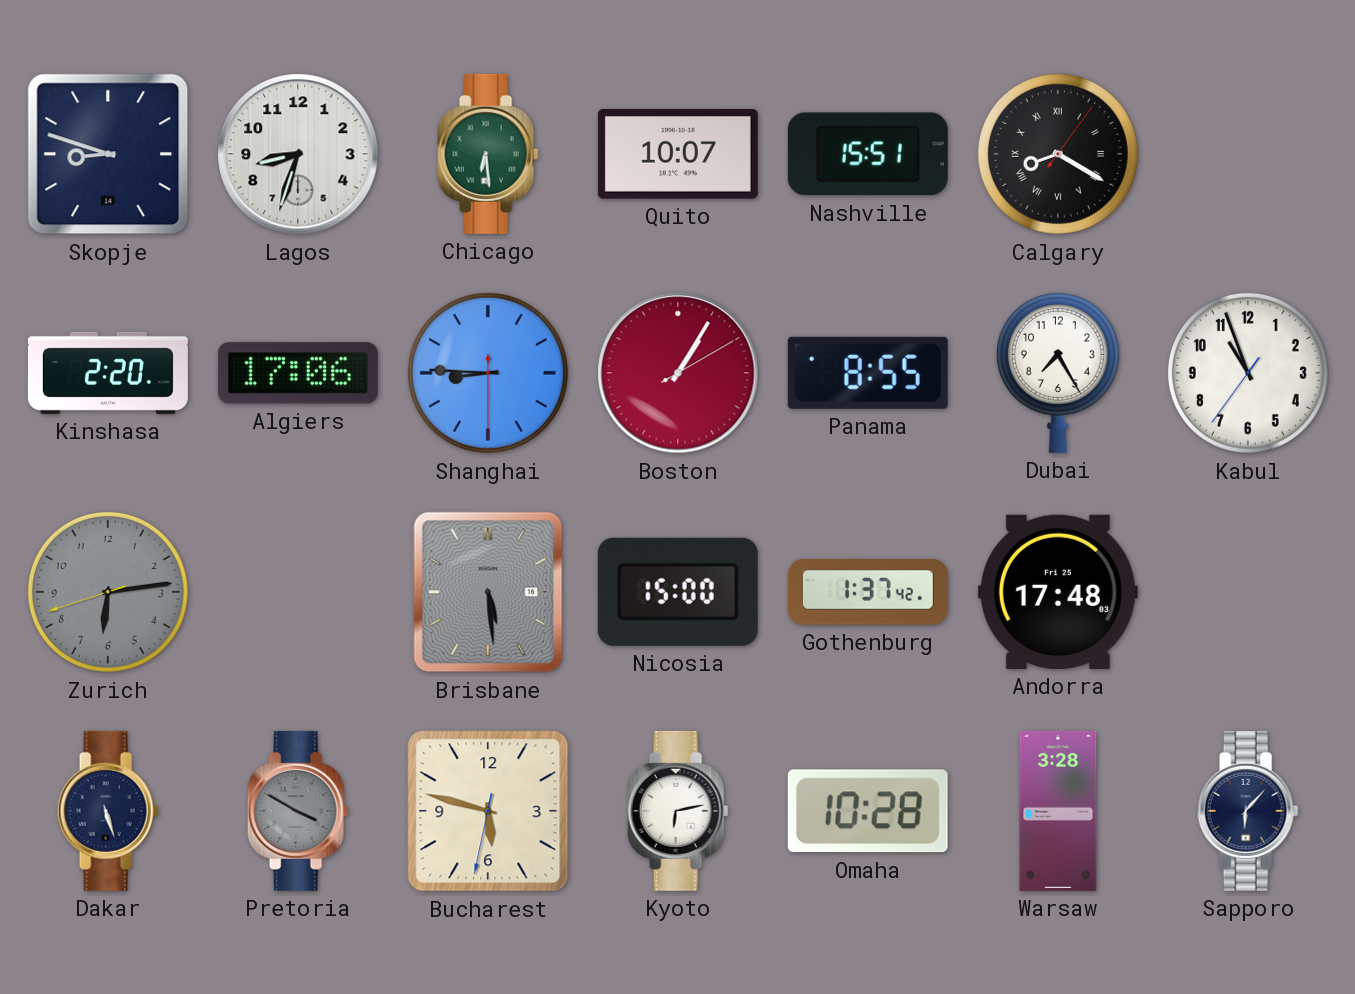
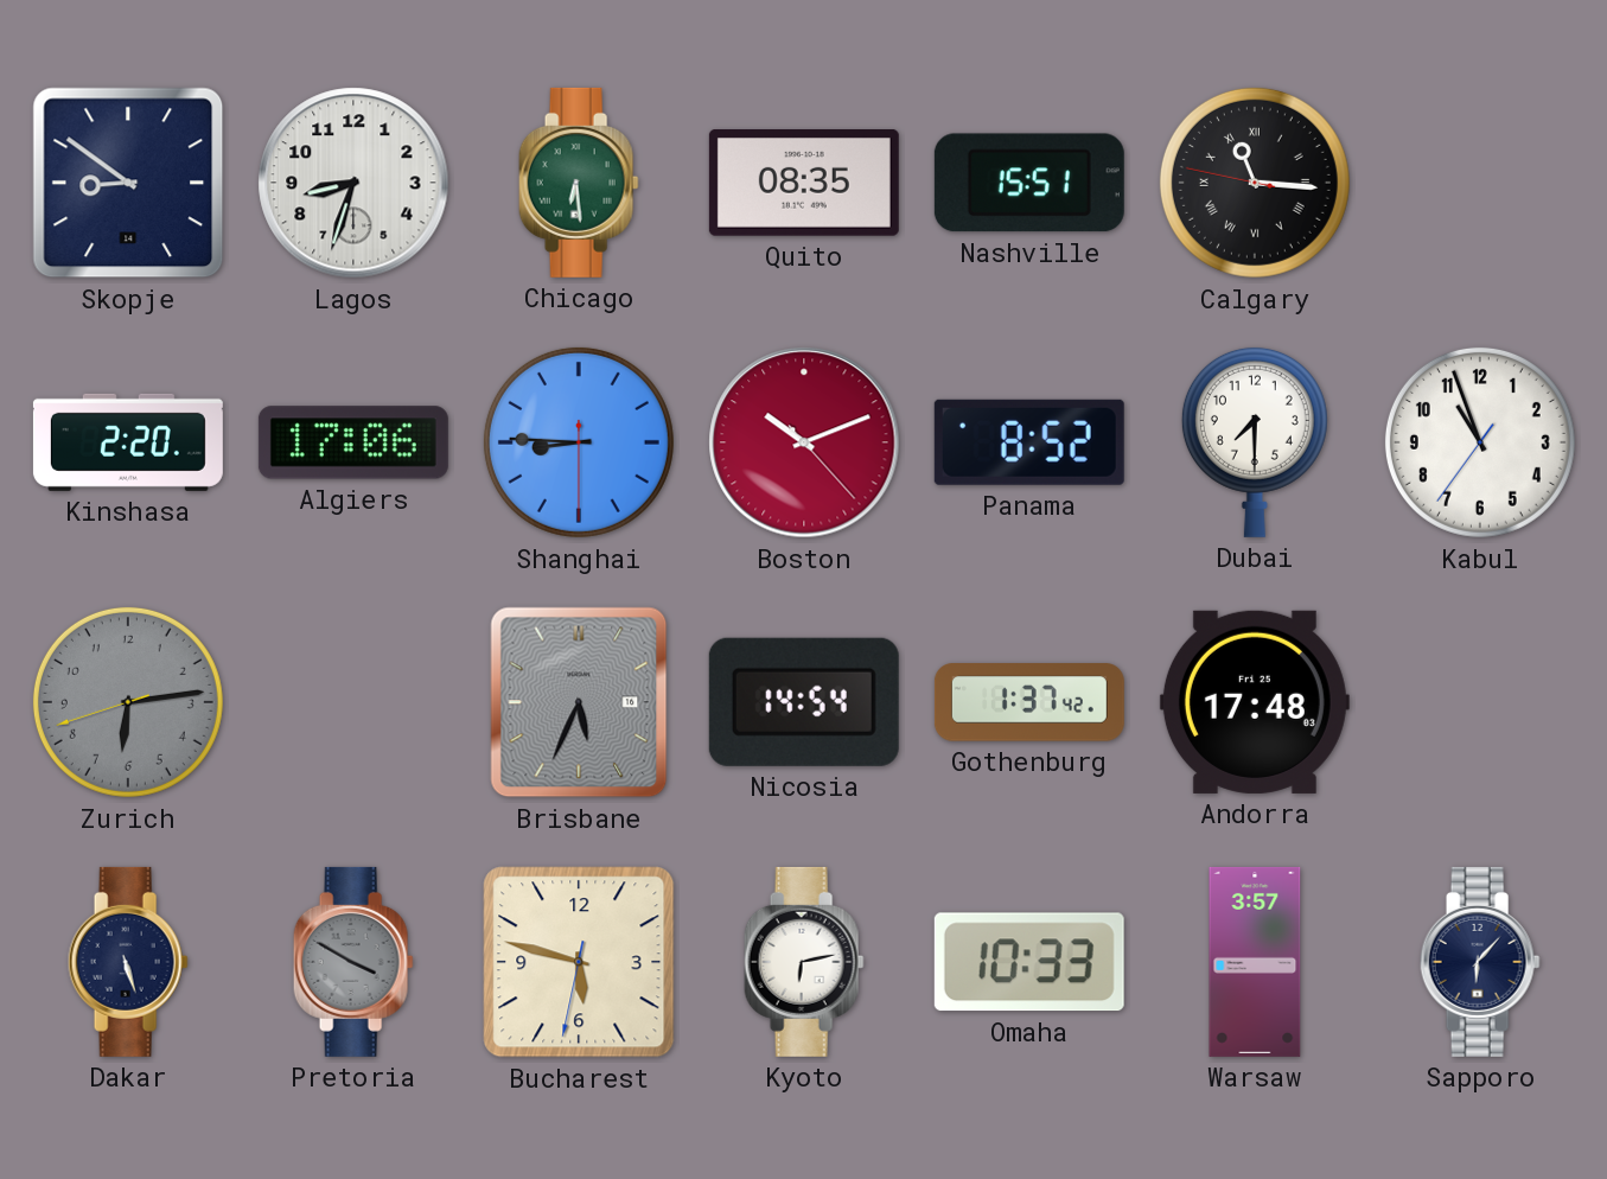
Skopje: 8:48 -> 8:51 (128, 183)
Quito: 10:07 -> 08:35 (804, 184)
Calgary: 8:20 -> 11:15 (1255, 183)
Boston: 1:05 -> 10:11 (804, 442)
Panama: 8:55 -> 8:52 (1029, 442)
Dubai: 7:25 -> 7:30 (1255, 441)
Brisbane: 5:29 -> 5:34 (579, 702)
Nicosia: 15:00 -> 14:54 (804, 702)
Omaha: 10:28 -> 10:33 (1029, 962)
Warsaw: 3:28 -> 3:57 (1255, 962)
